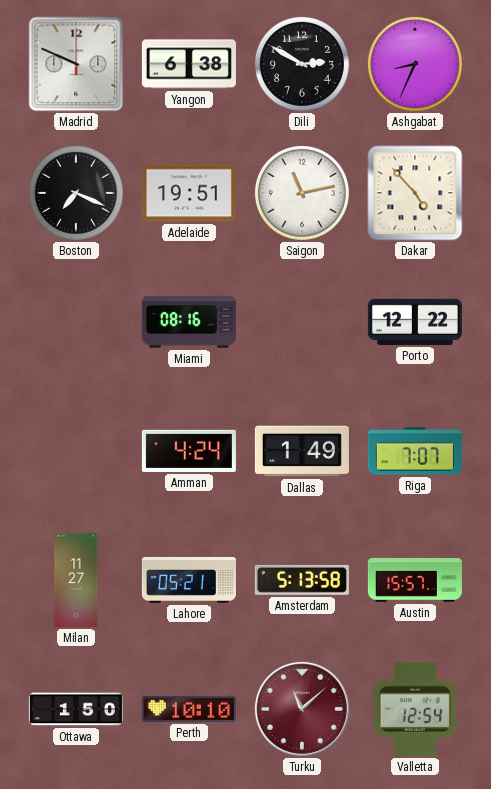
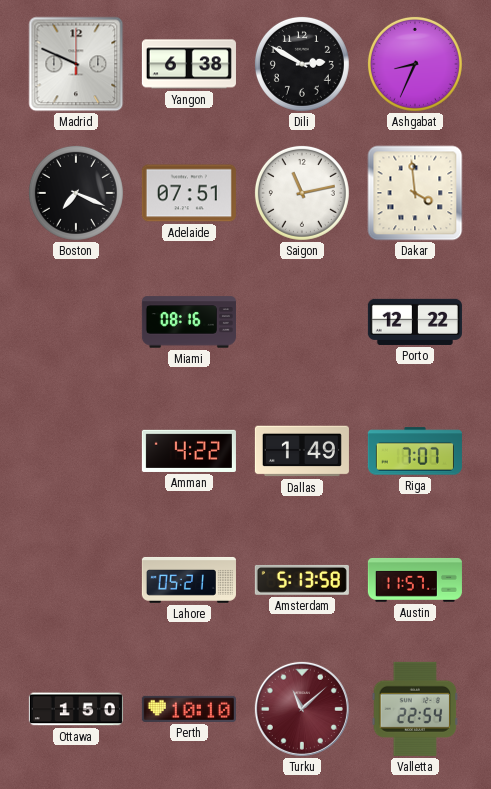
Adelaide: 19:51 -> 07:51 (189, 193)
Dakar: 4:53 -> 3:59 (415, 193)
Amman: 4:24 -> 4:22 (189, 451)
Milan: 11:27 -> none (76, 580)
Austin: 15:57 -> 11:57 (415, 580)
Valletta: 12:54 -> 22:54 (415, 709)
